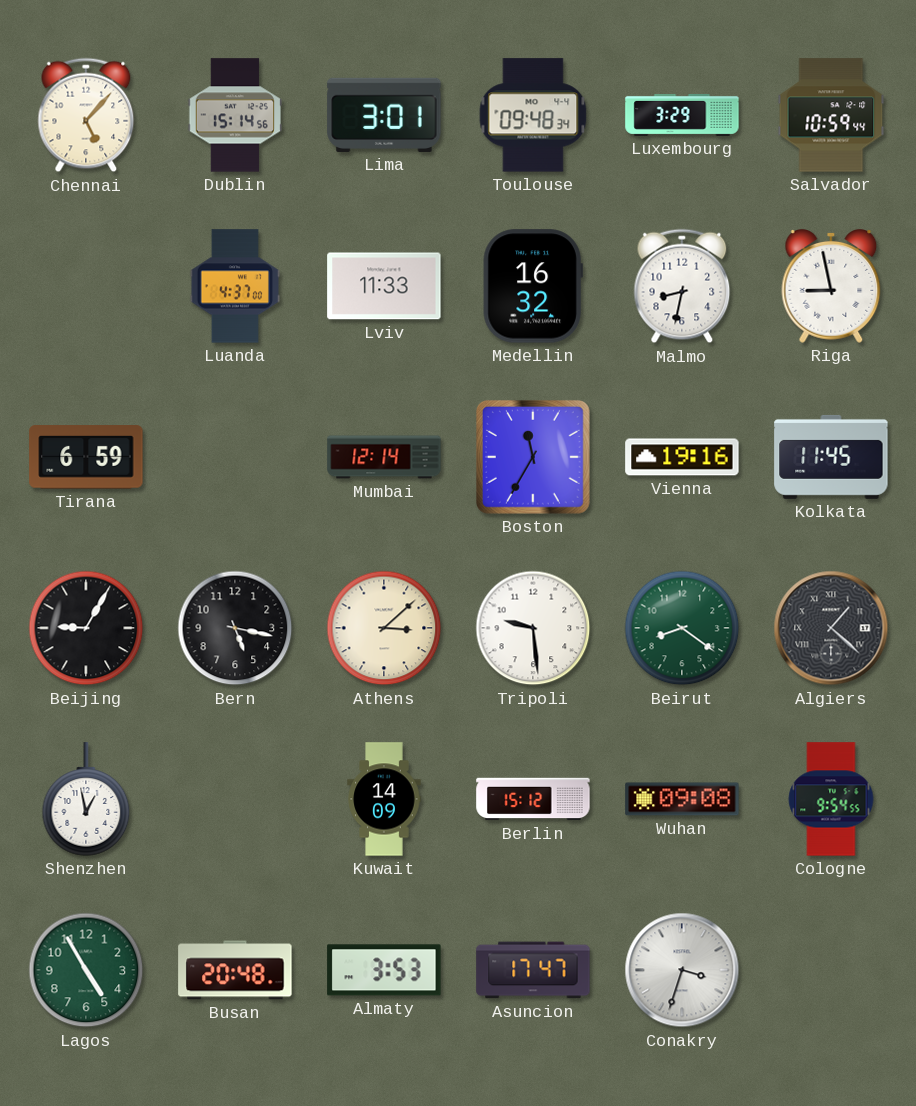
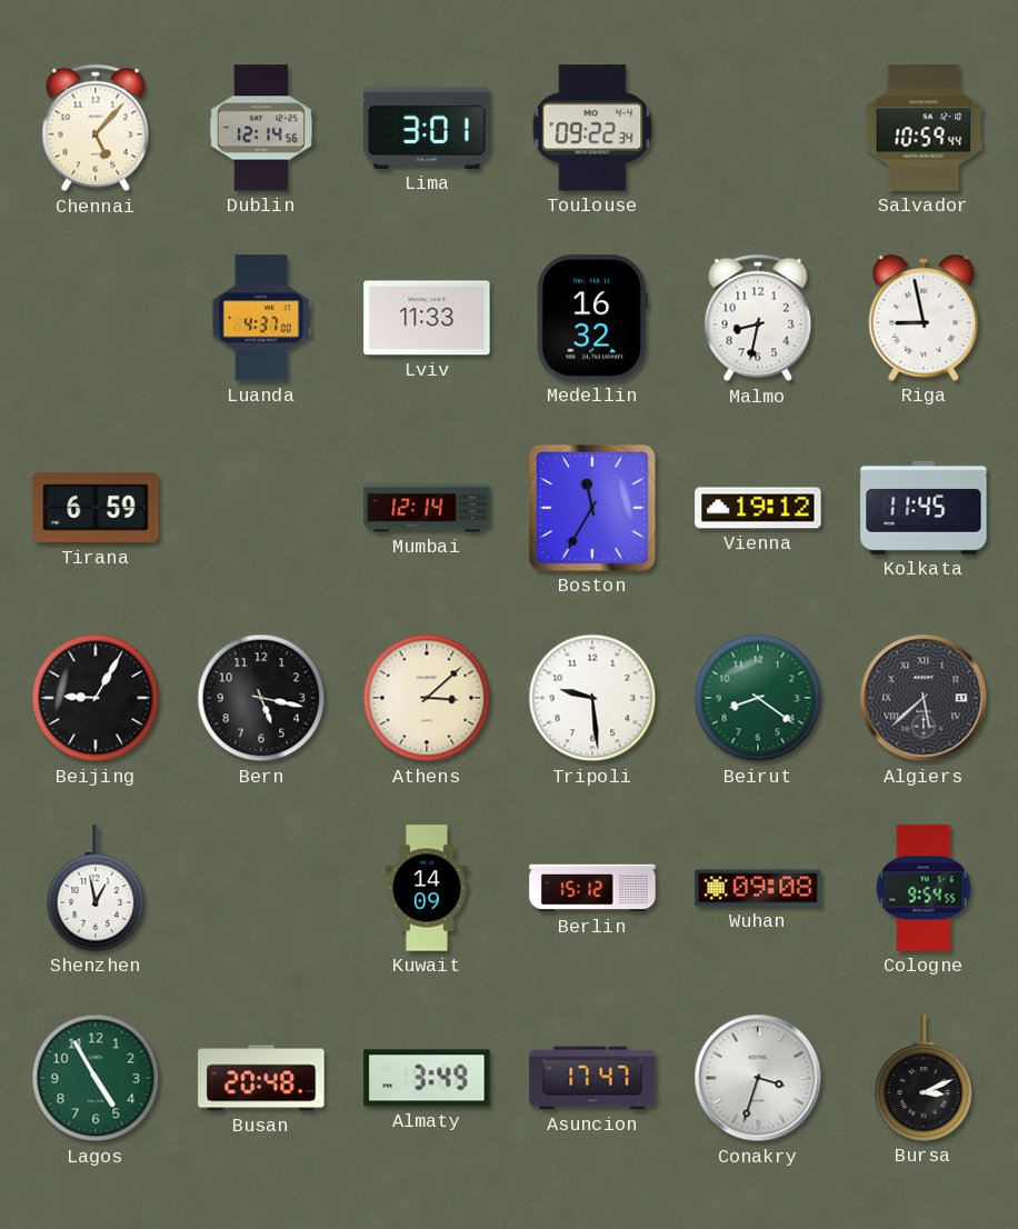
Dublin: 15:14 -> 12:14 (260, 128)
Toulouse: 09:48 -> 09:22 (592, 128)
Luxembourg: 3:29 -> none (682, 115)
Vienna: 19:16 -> 19:12 (758, 508)
Algiers: 1:22 -> 5:38 (924, 698)
Almaty: 3:53 -> 3:49 (427, 1078)
Bursa: none -> 3:11 (924, 1078)
